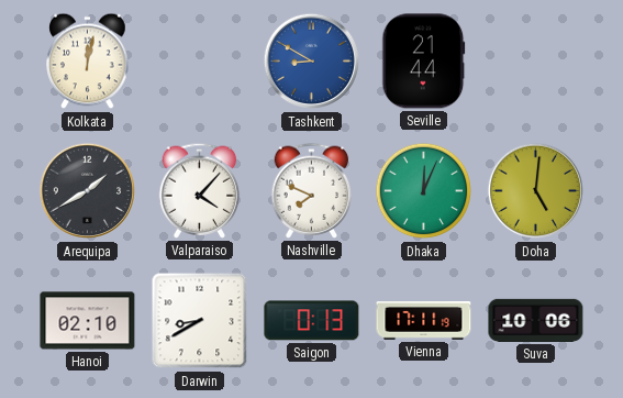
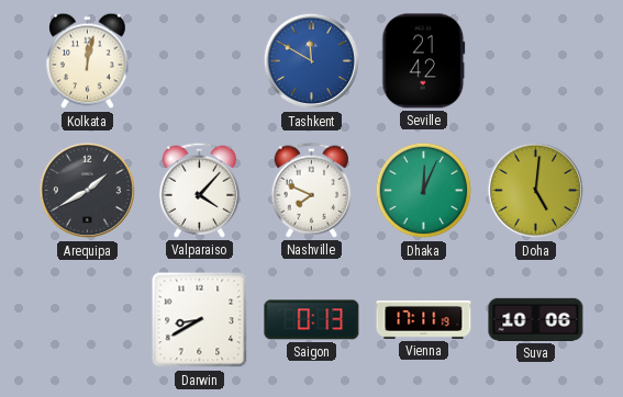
Tashkent: 8:50 -> 11:50 (312, 61)
Seville: 21:44 -> 21:42 (424, 61)
Hanoi: 02:10 -> none (88, 321)
